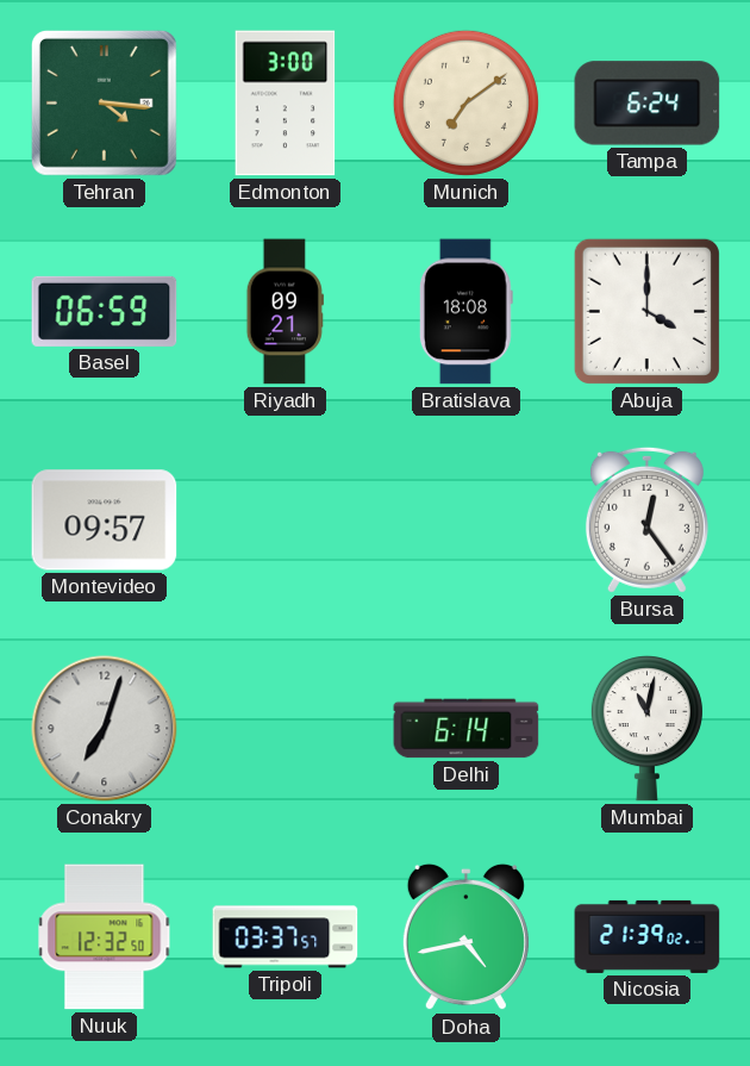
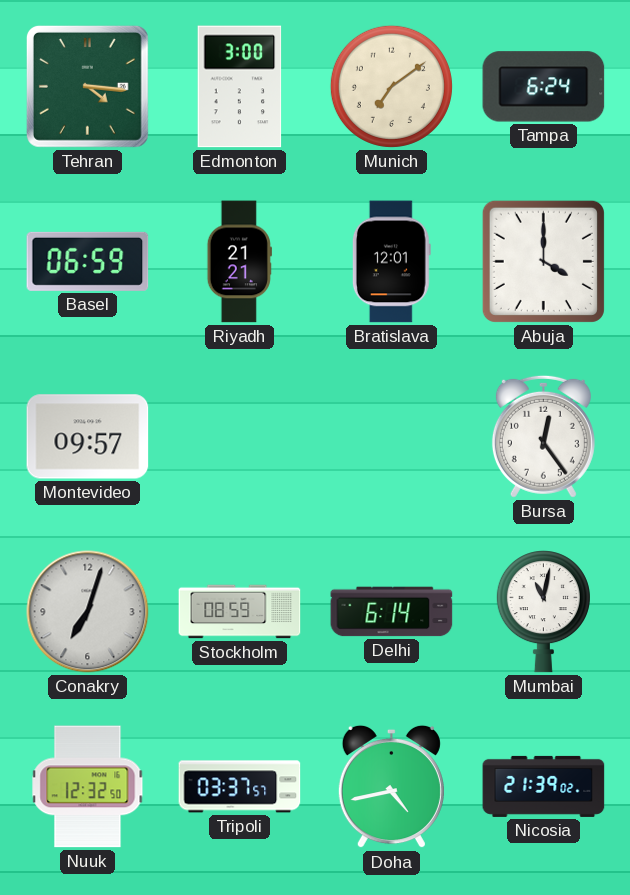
Riyadh: 09:21 -> 21:21 (239, 262)
Bratislava: 18:08 -> 12:01 (391, 262)
Stockholm: none -> 08:59 (240, 612)
